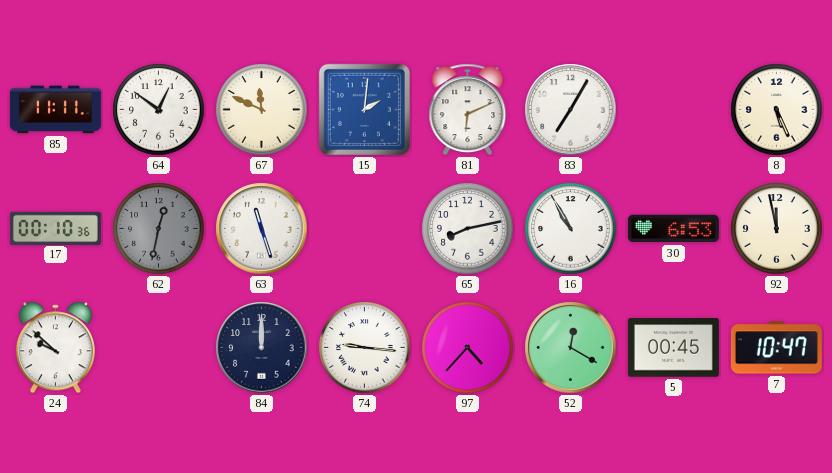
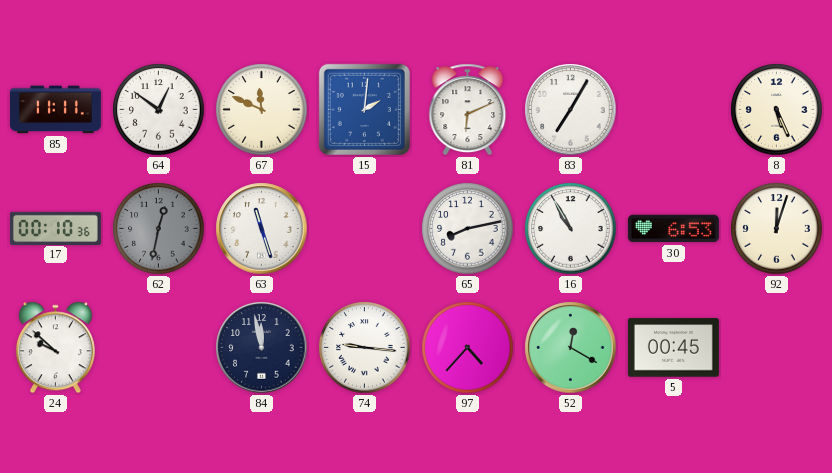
92: 11:58 -> 12:03 (777, 229)
84: 12:00 -> 11:58 (262, 348)
7: 10:47 -> none (776, 348)
